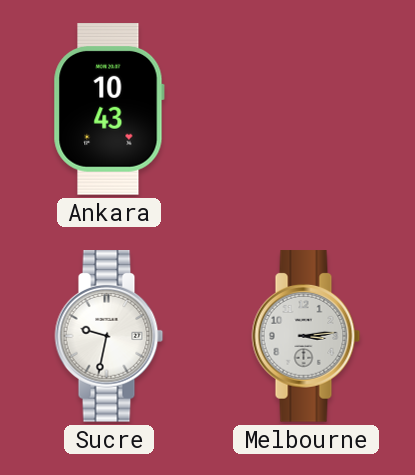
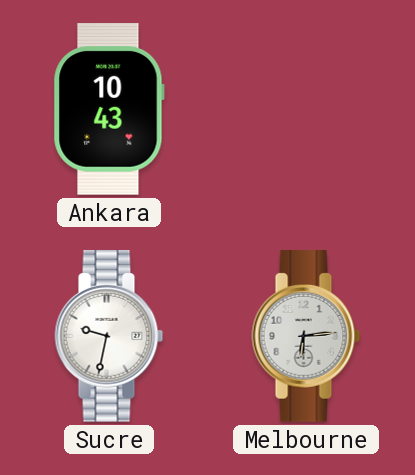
Melbourne: 3:14 -> 6:14 (306, 336)
